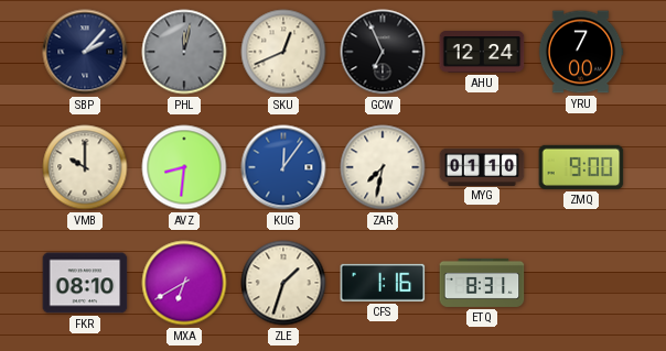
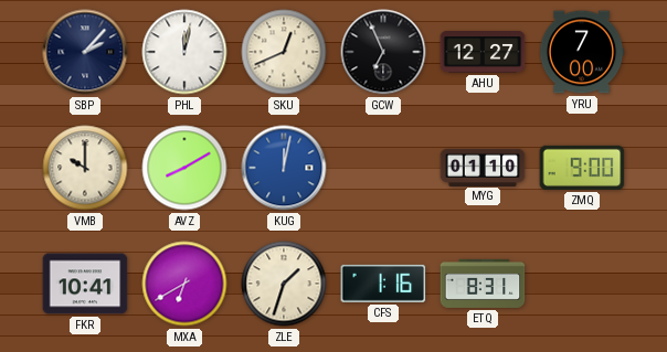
PHL dial: grey -> white (184, 52)
AHU: 12:24 -> 12:27 (483, 53)
AVZ: 8:31 -> 8:10 (184, 168)
KUG: 12:06 -> 12:02 (284, 168)
ZAR: 7:32 -> none (383, 167)
FKR: 08:10 -> 10:41 (85, 284)
